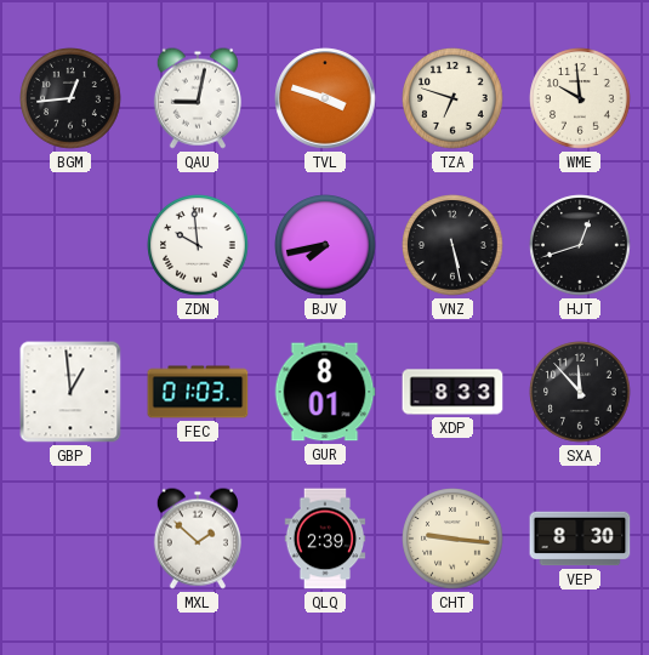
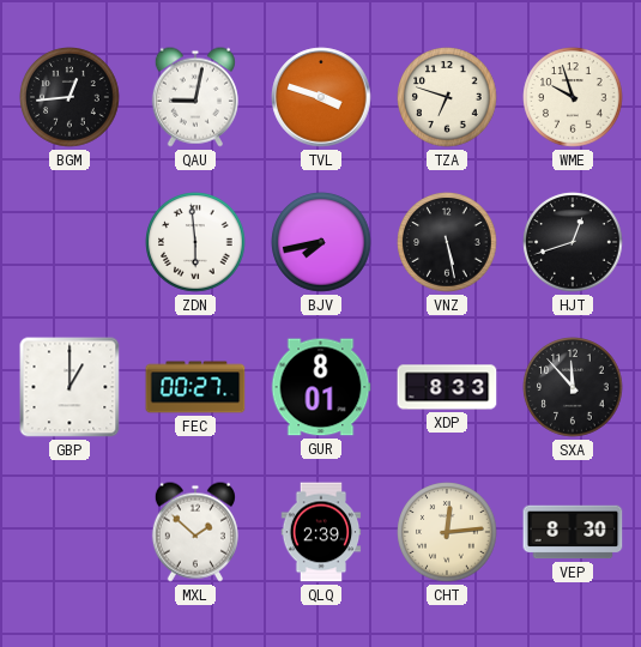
WME: 9:59 -> 9:57 (573, 97)
ZDN: 9:59 -> 5:59 (195, 242)
GBP: 12:59 -> 1:00 (69, 387)
FEC: 01:03 -> 00:27 (195, 387)
CHT: 9:16 -> 12:14 (447, 532)
